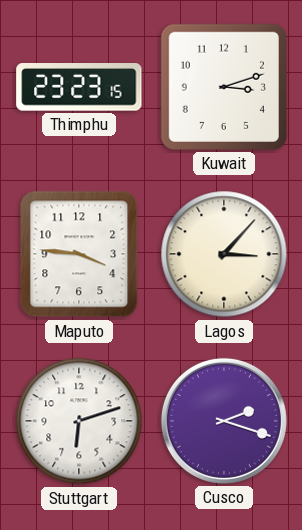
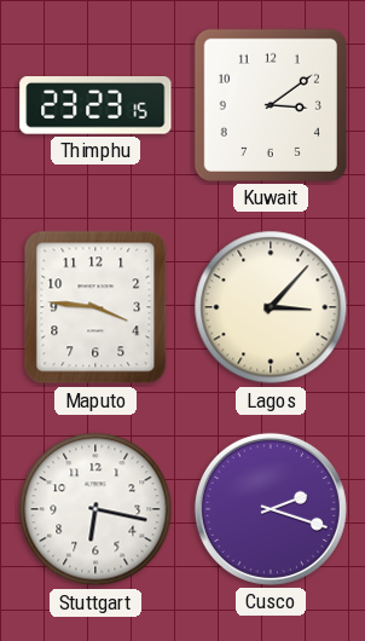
Kuwait: 3:12 -> 3:09 (271, 105)
Stuttgart: 6:12 -> 6:17 (95, 509)
